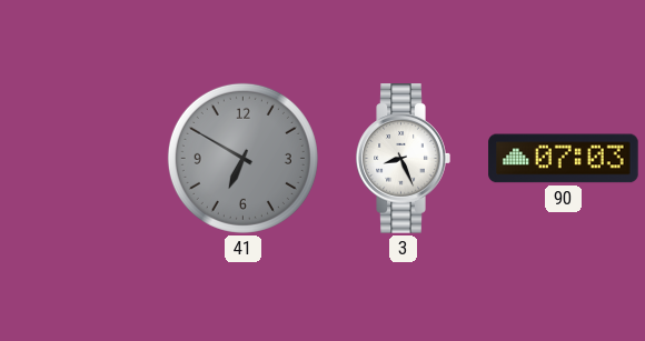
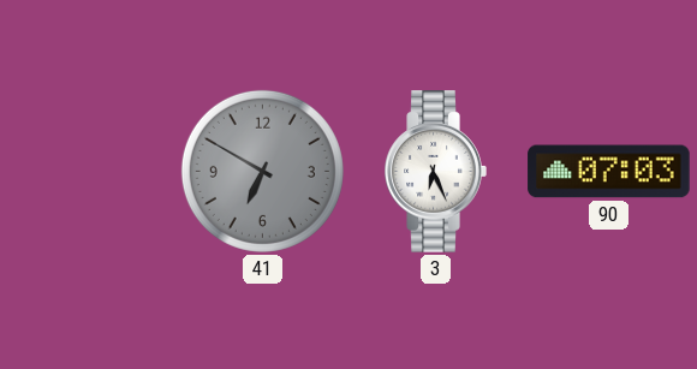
3: 8:26 -> 6:26 (435, 172)
